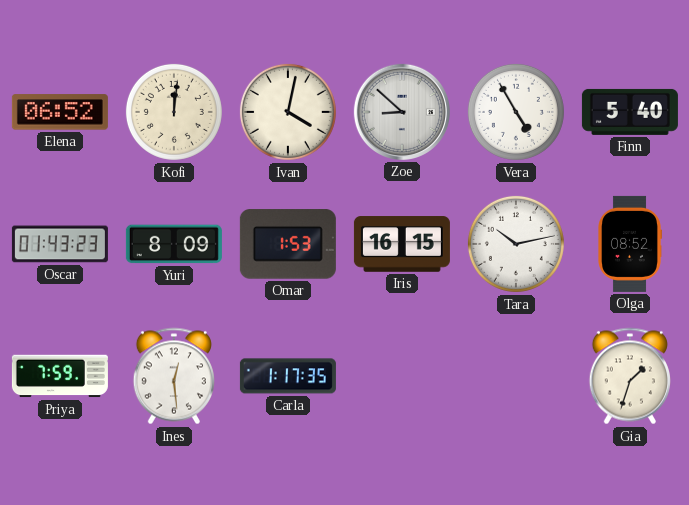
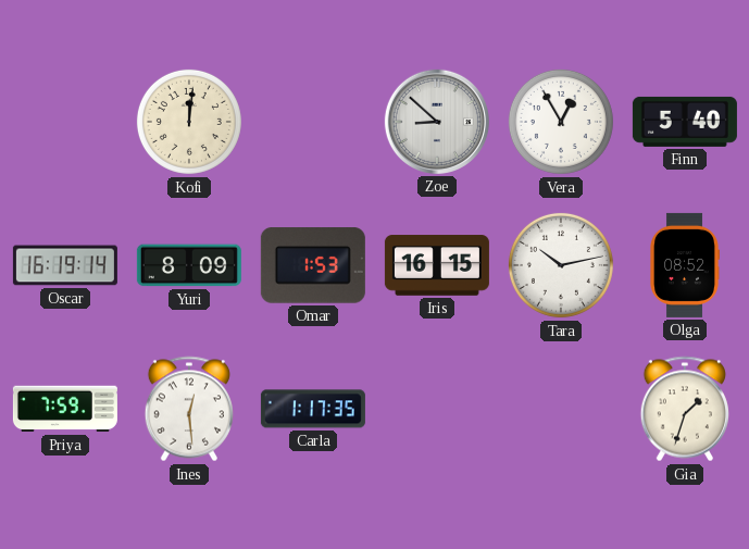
Elena: 06:52 -> none (60, 112)
Ivan: 4:02 -> none (288, 112)
Vera: 4:55 -> 12:55 (561, 122)
Oscar: 01:43 -> 16:19 (65, 265)
